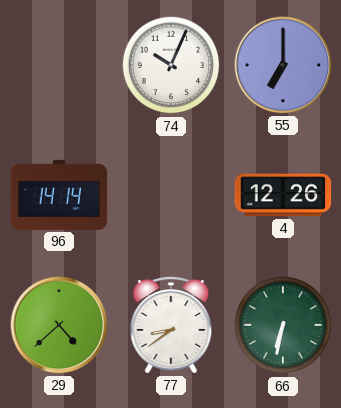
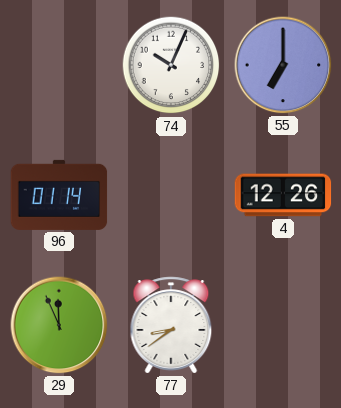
96: 14:14 -> 01:14 (59, 195)
29: 4:38 -> 11:56 (59, 325)
66: 6:32 -> none (283, 325)
